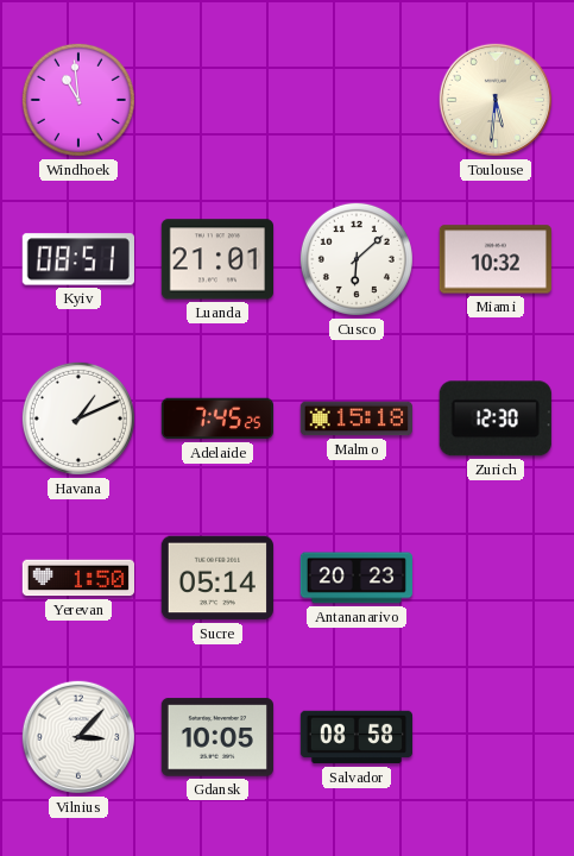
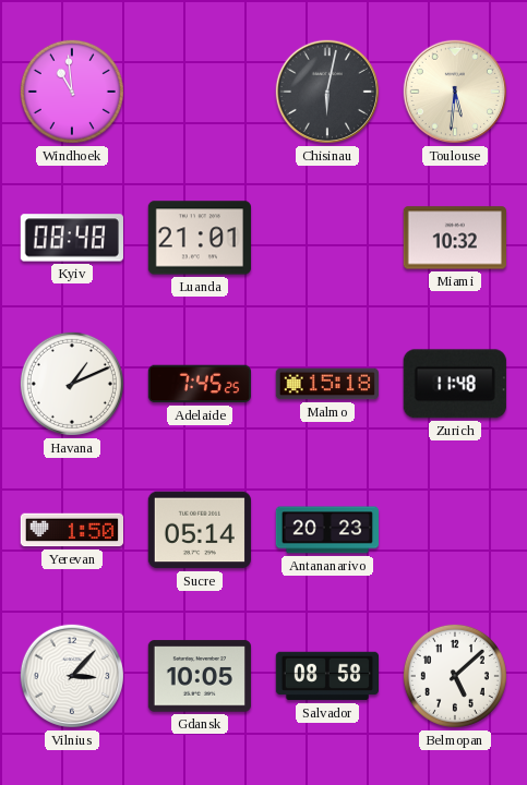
Chisinau: none -> 6:02 (327, 92)
Kyiv: 08:51 -> 08:48 (72, 238)
Cusco: 6:08 -> none (357, 259)
Zurich: 12:30 -> 11:48 (455, 384)
Belmopan: none -> 5:08 (455, 676)
